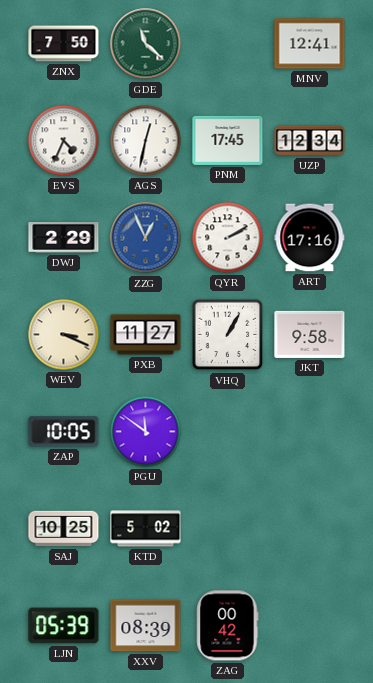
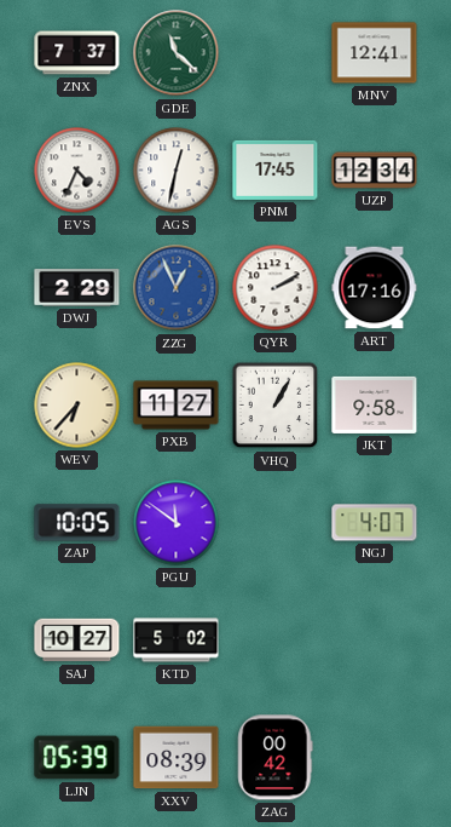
ZNX: 7:50 -> 7:37 (77, 53)
WEV: 3:19 -> 6:37 (77, 406)
NGJ: none -> 4:07 (375, 523)
SAJ: 10:25 -> 10:27 (77, 641)
